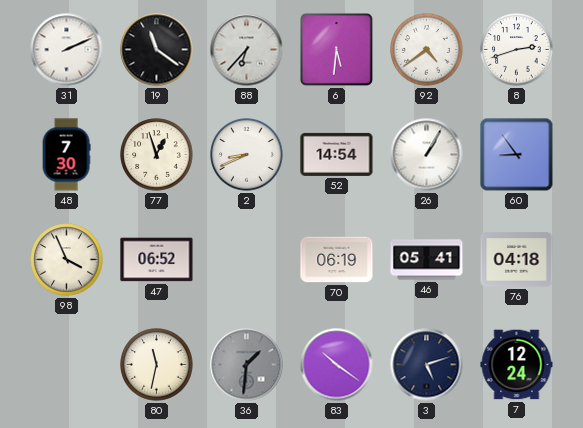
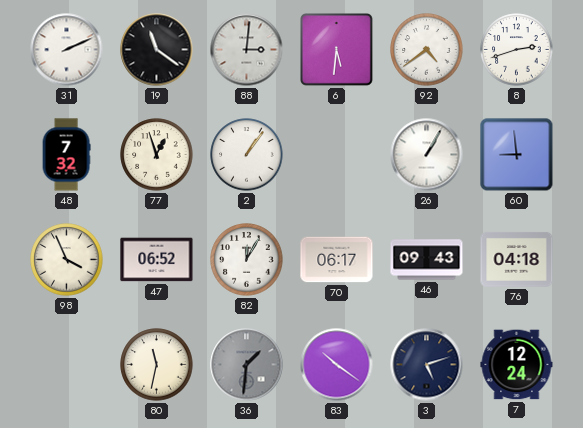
88: 6:37 -> 3:01 (247, 50)
48: 7:30 -> 7:32 (66, 155)
2: 8:41 -> 1:06 (247, 155)
52: 14:54 -> none (337, 154)
60: 8:54 -> 8:59 (517, 155)
82: none -> 12:05 (247, 260)
70: 06:19 -> 06:17 (337, 260)
46: 05:41 -> 09:43 (427, 260)
